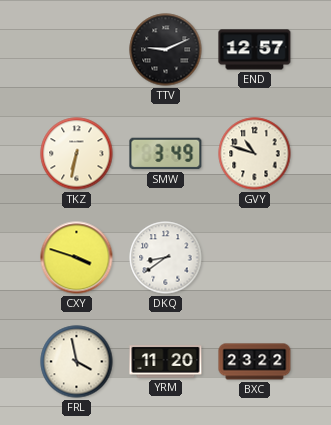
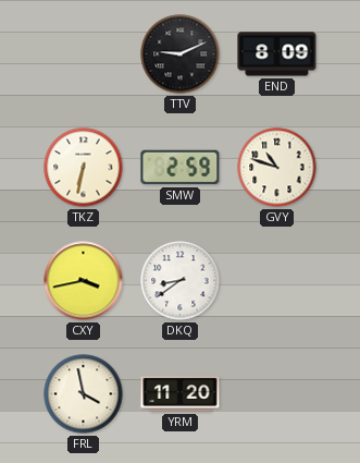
END: 12:57 -> 8:09 (277, 54)
SMW: 3:49 -> 2:59 (181, 168)
CXY: 3:48 -> 3:43 (84, 281)
BXC: 23:22 -> none (255, 362)
